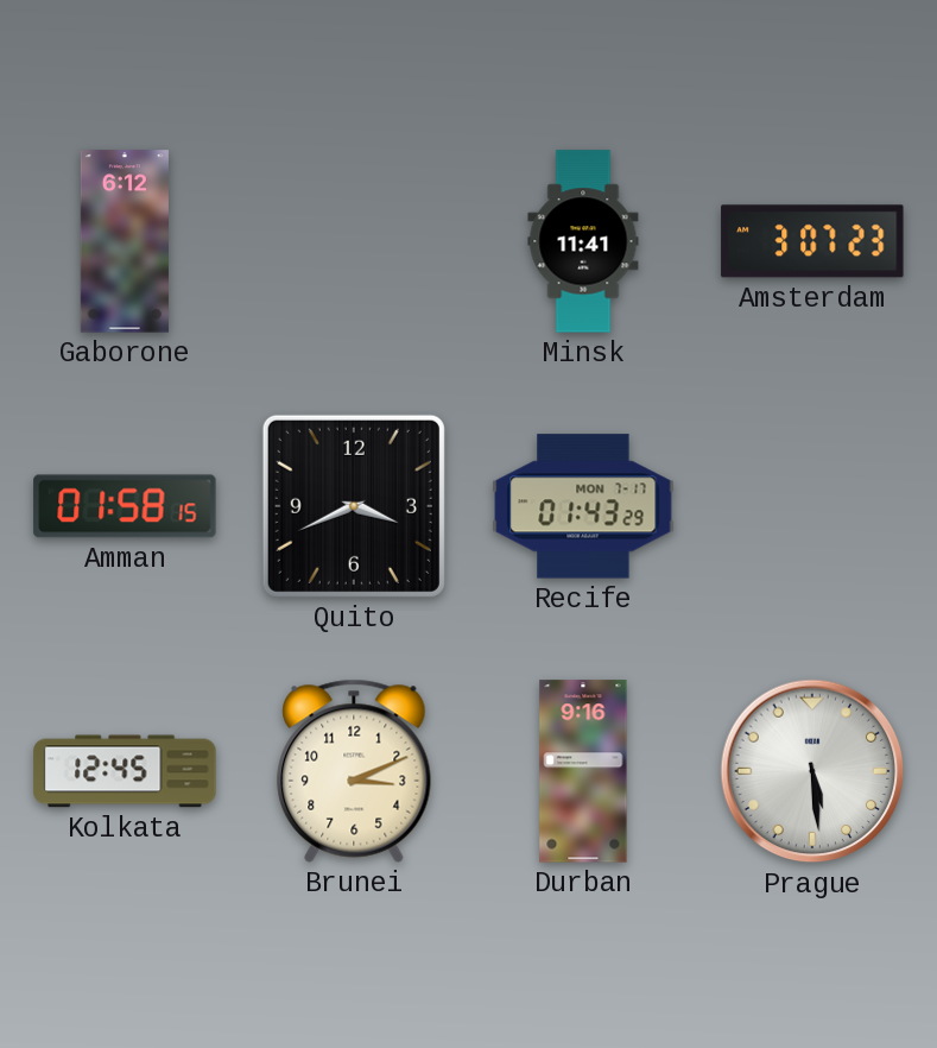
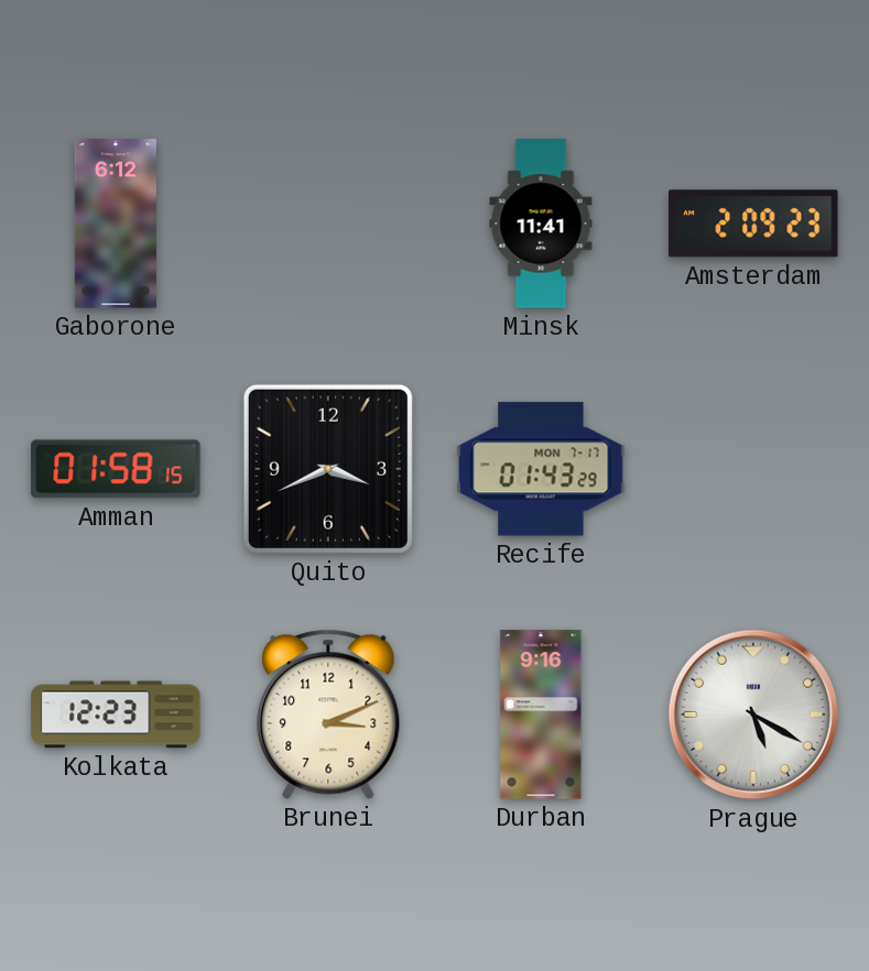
Amsterdam: 3:07 -> 2:09 (753, 223)
Kolkata: 12:45 -> 12:23 (116, 714)
Prague: 5:29 -> 5:20 (753, 714)
